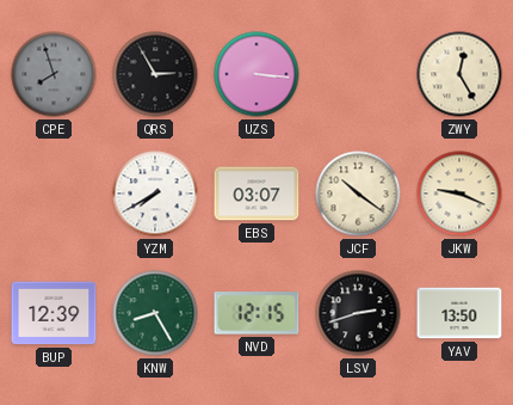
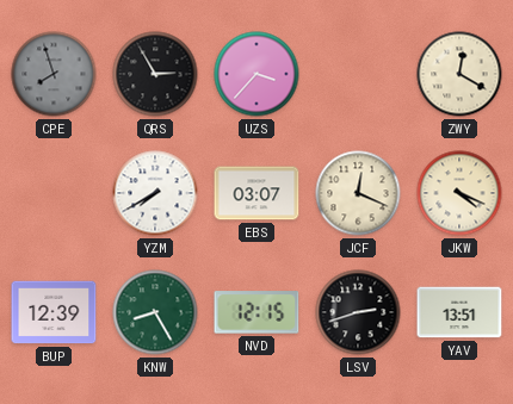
UZS: 3:16 -> 3:37 (256, 74)
ZWY: 12:25 -> 12:20 (459, 74)
JCF: 10:21 -> 12:19 (358, 193)
JKW: 9:19 -> 4:19 (459, 193)
YAV: 13:50 -> 13:51 (459, 312)
